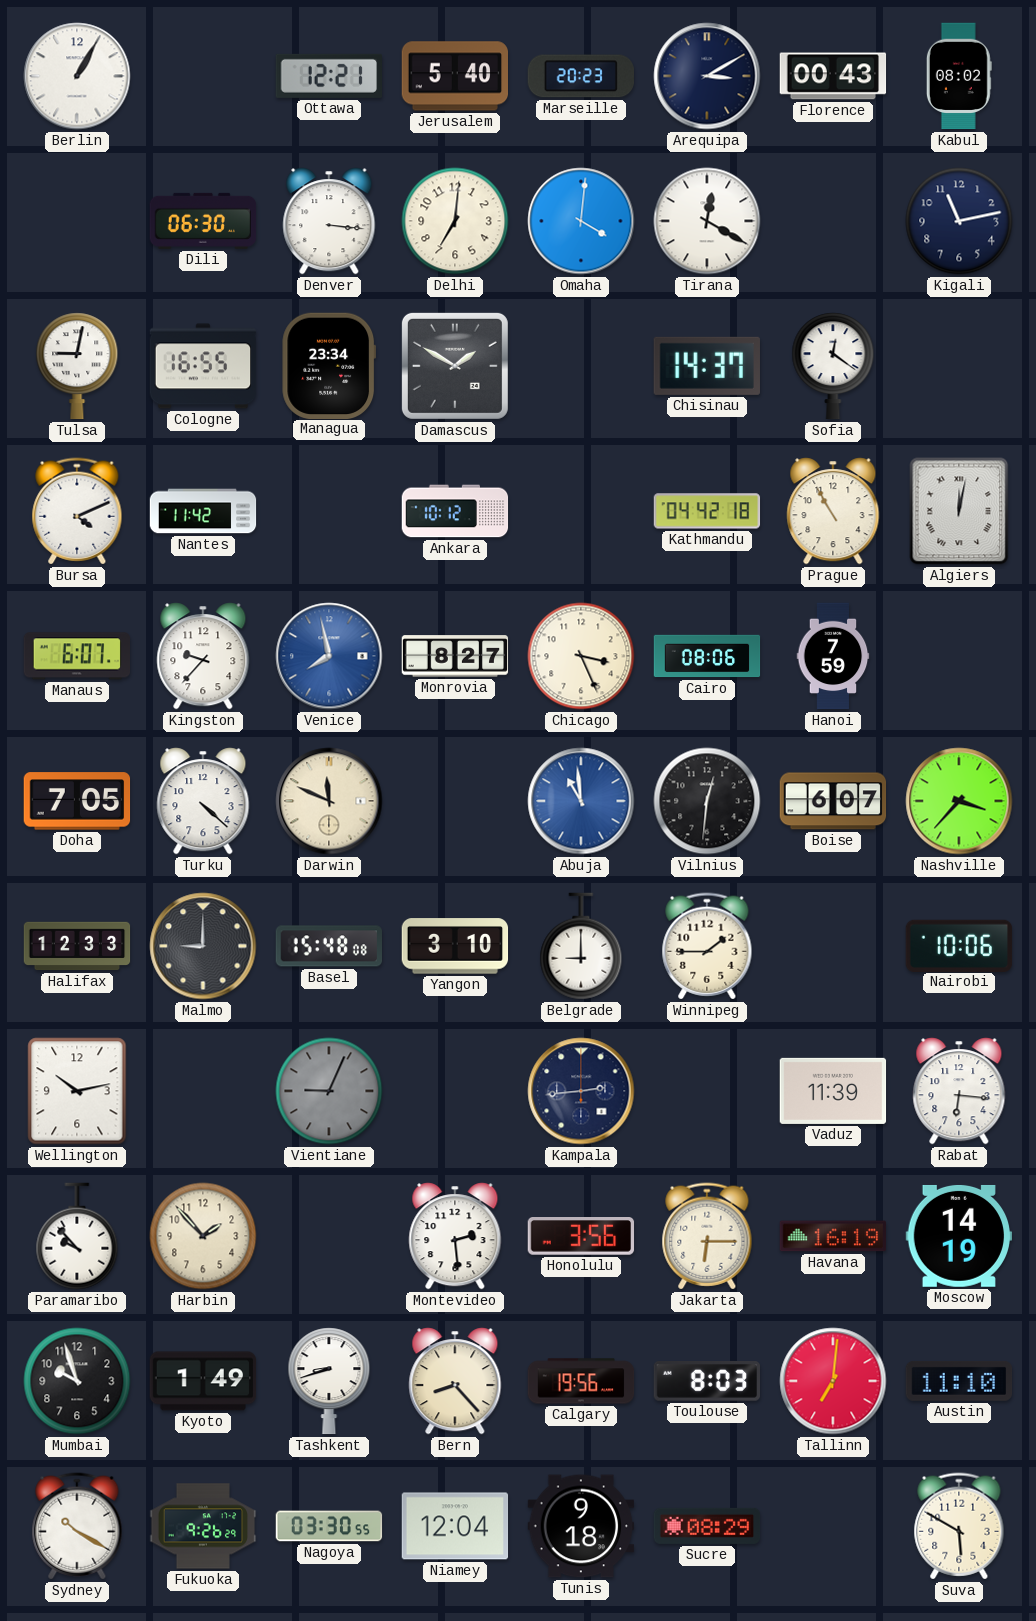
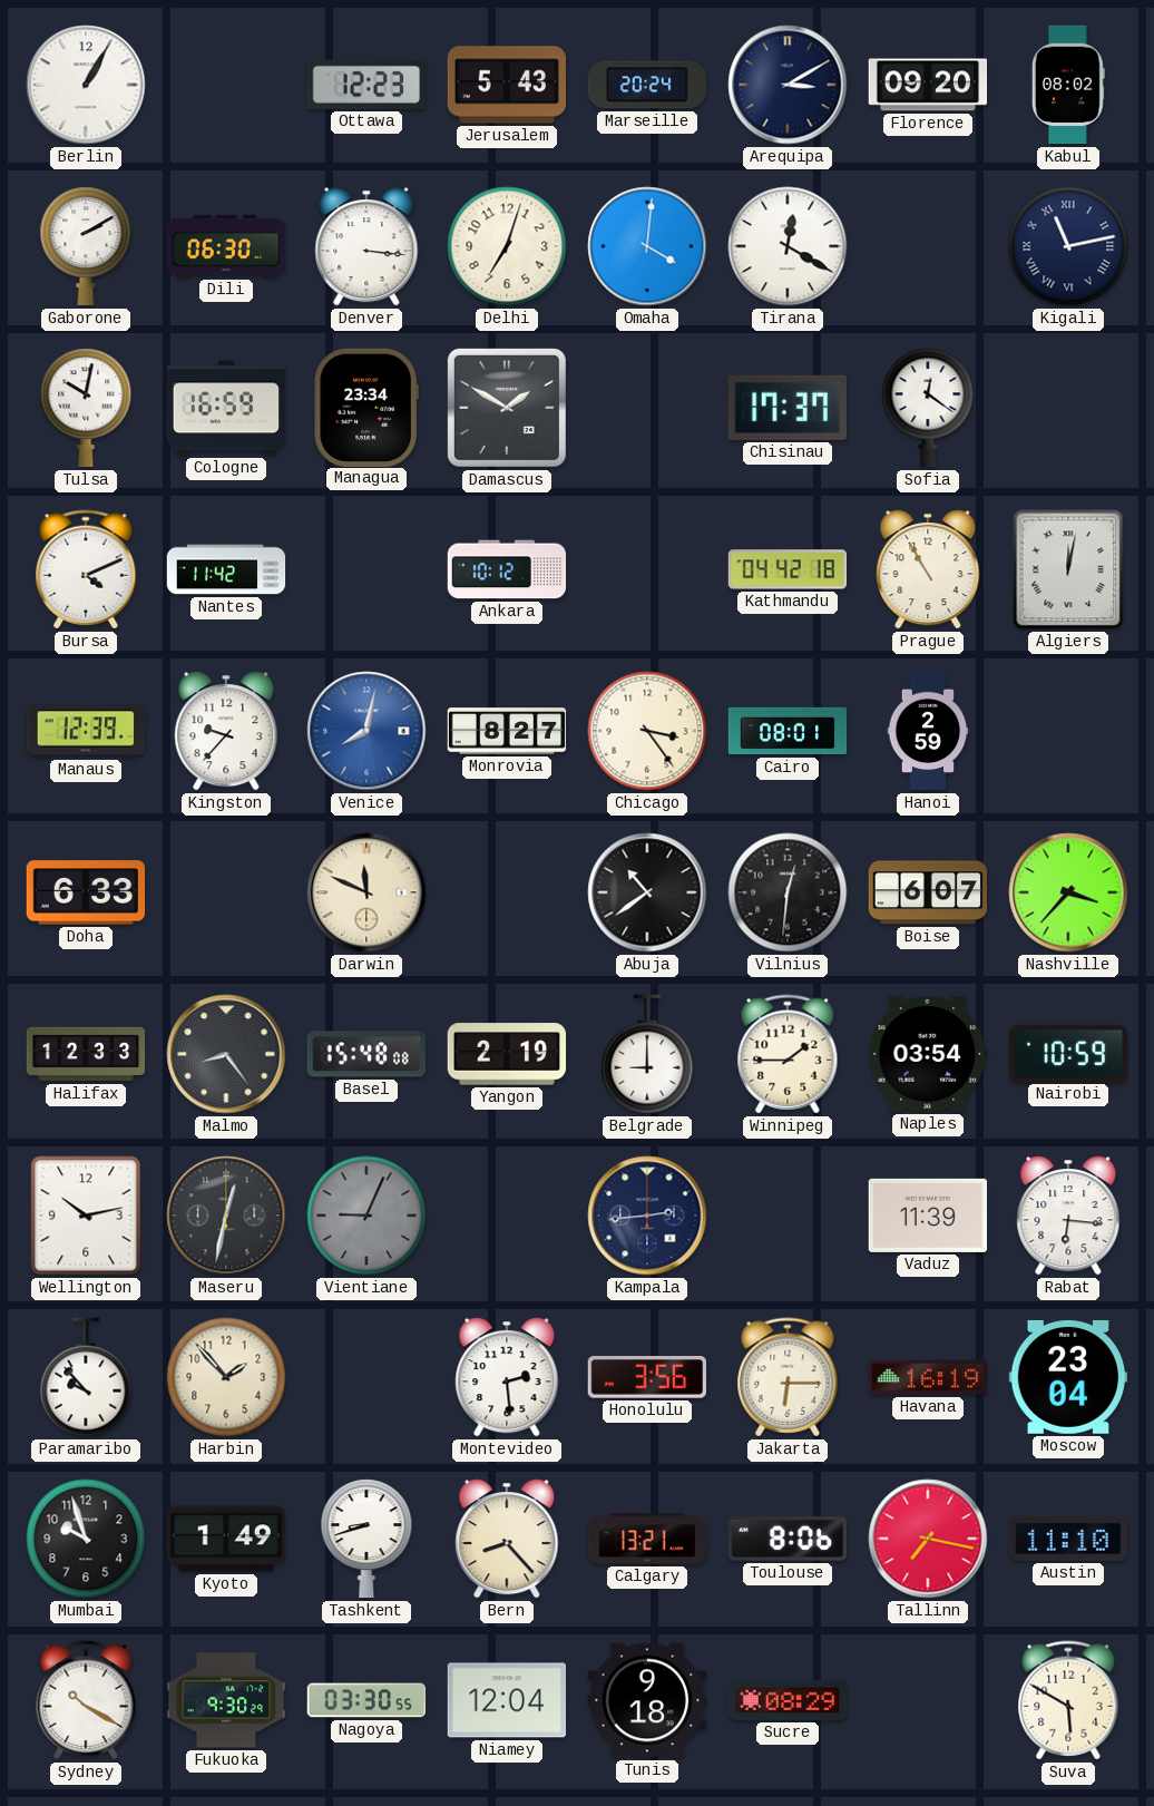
Ottawa: 12:21 -> 12:23 (365, 85)
Jerusalem: 5:40 -> 5:43 (506, 85)
Marseille: 20:23 -> 20:24 (646, 85)
Florence: 00:43 -> 09:20 (928, 85)
Gaborone: none -> 2:10 (86, 246)
Delhi: 7:01 -> 7:03 (507, 246)
Kigali numerals: Arabic -> Roman (1068, 246)
Tulsa: 9:02 -> 10:02 (86, 408)
Cologne: 16:55 -> 16:59 (226, 408)
Chisinau: 14:37 -> 17:37 (788, 408)
Manaus: 6:07 -> 12:39 (86, 731)
Venice: 7:58 -> 8:02 (366, 731)
Chicago: 3:26 -> 3:24 (647, 731)
Cairo: 08:06 -> 08:01 (788, 731)
Hanoi: 7:59 -> 2:59 (928, 731)
Doha: 7:05 -> 6:33 (86, 892)
Turku: 4:22 -> none (203, 801)
Abuja: 10:59 -> 10:39 (647, 892)
Abuja dial: blue -> black (647, 892)
Malmo: 9:00 -> 8:24 (226, 1054)
Yangon: 3:10 -> 2:19 (507, 1054)
Naples: none -> 03:54 (928, 1054)
Nairobi: 10:06 -> 10:59 (1068, 1053)
Maseru: none -> 12:32 (226, 1216)
Moscow: 14:19 -> 23:04 (1067, 1377)
Calgary: 19:56 -> 13:21 (647, 1539)
Toulouse: 8:03 -> 8:06 (786, 1540)
Tallinn: 7:01 -> 7:17 (928, 1539)
Fukuoka: 9:26 -> 9:30 (226, 1700)
